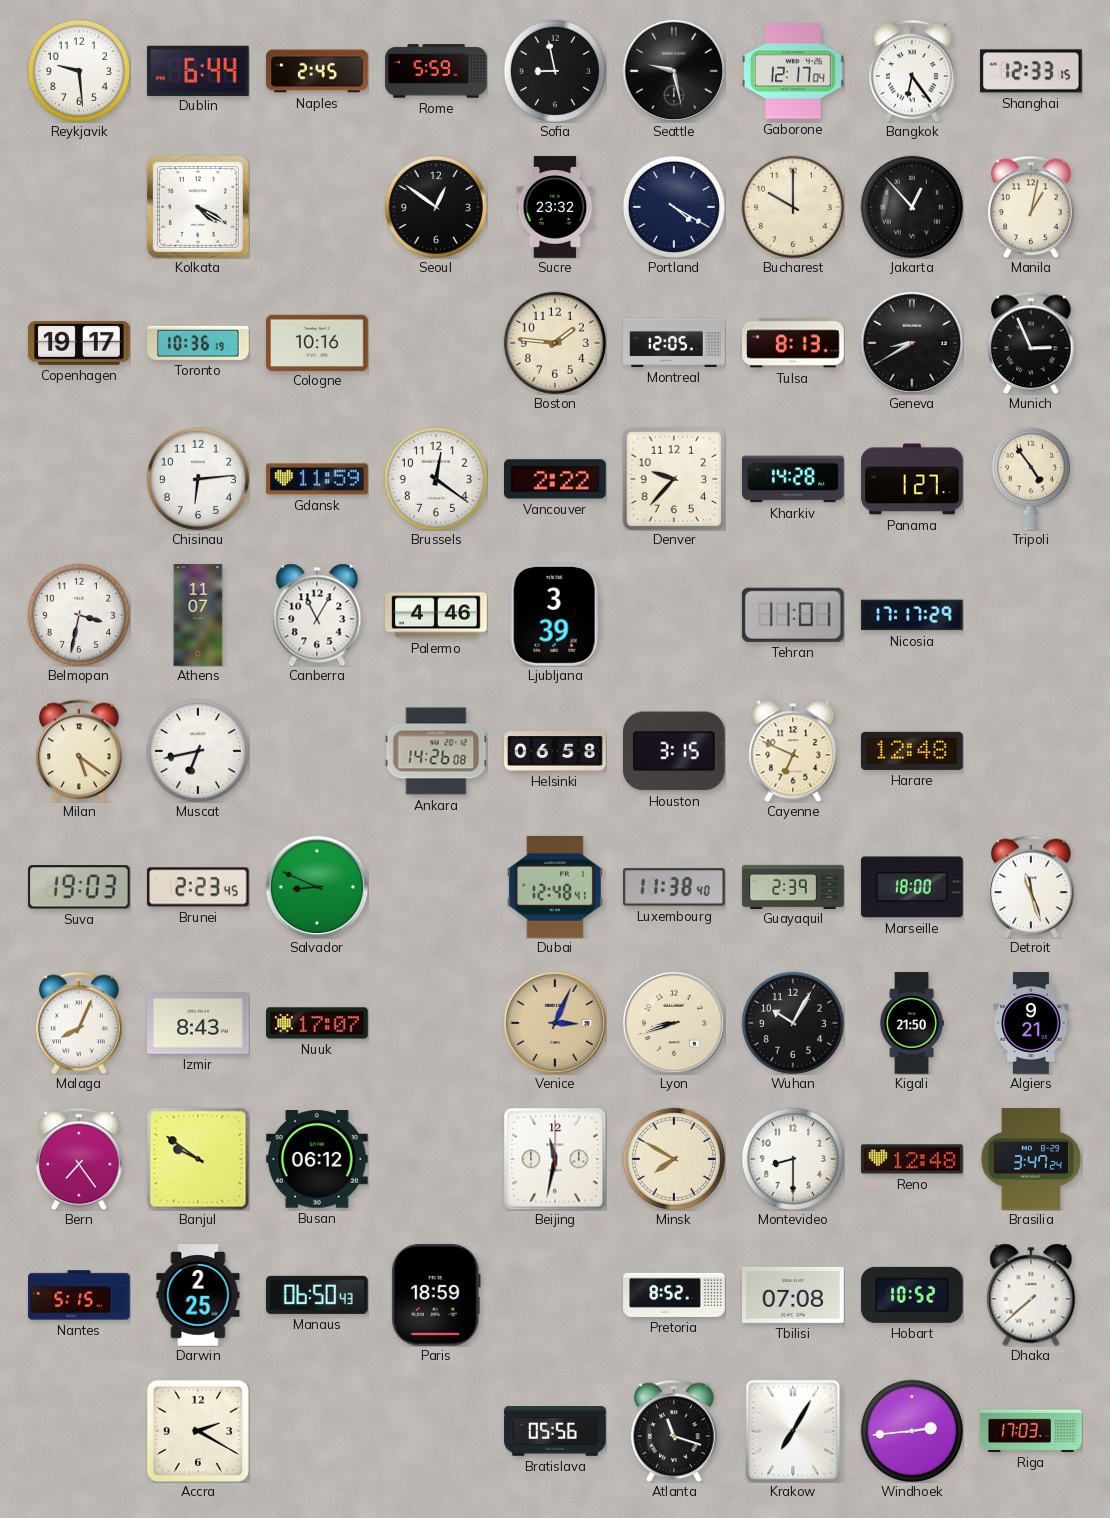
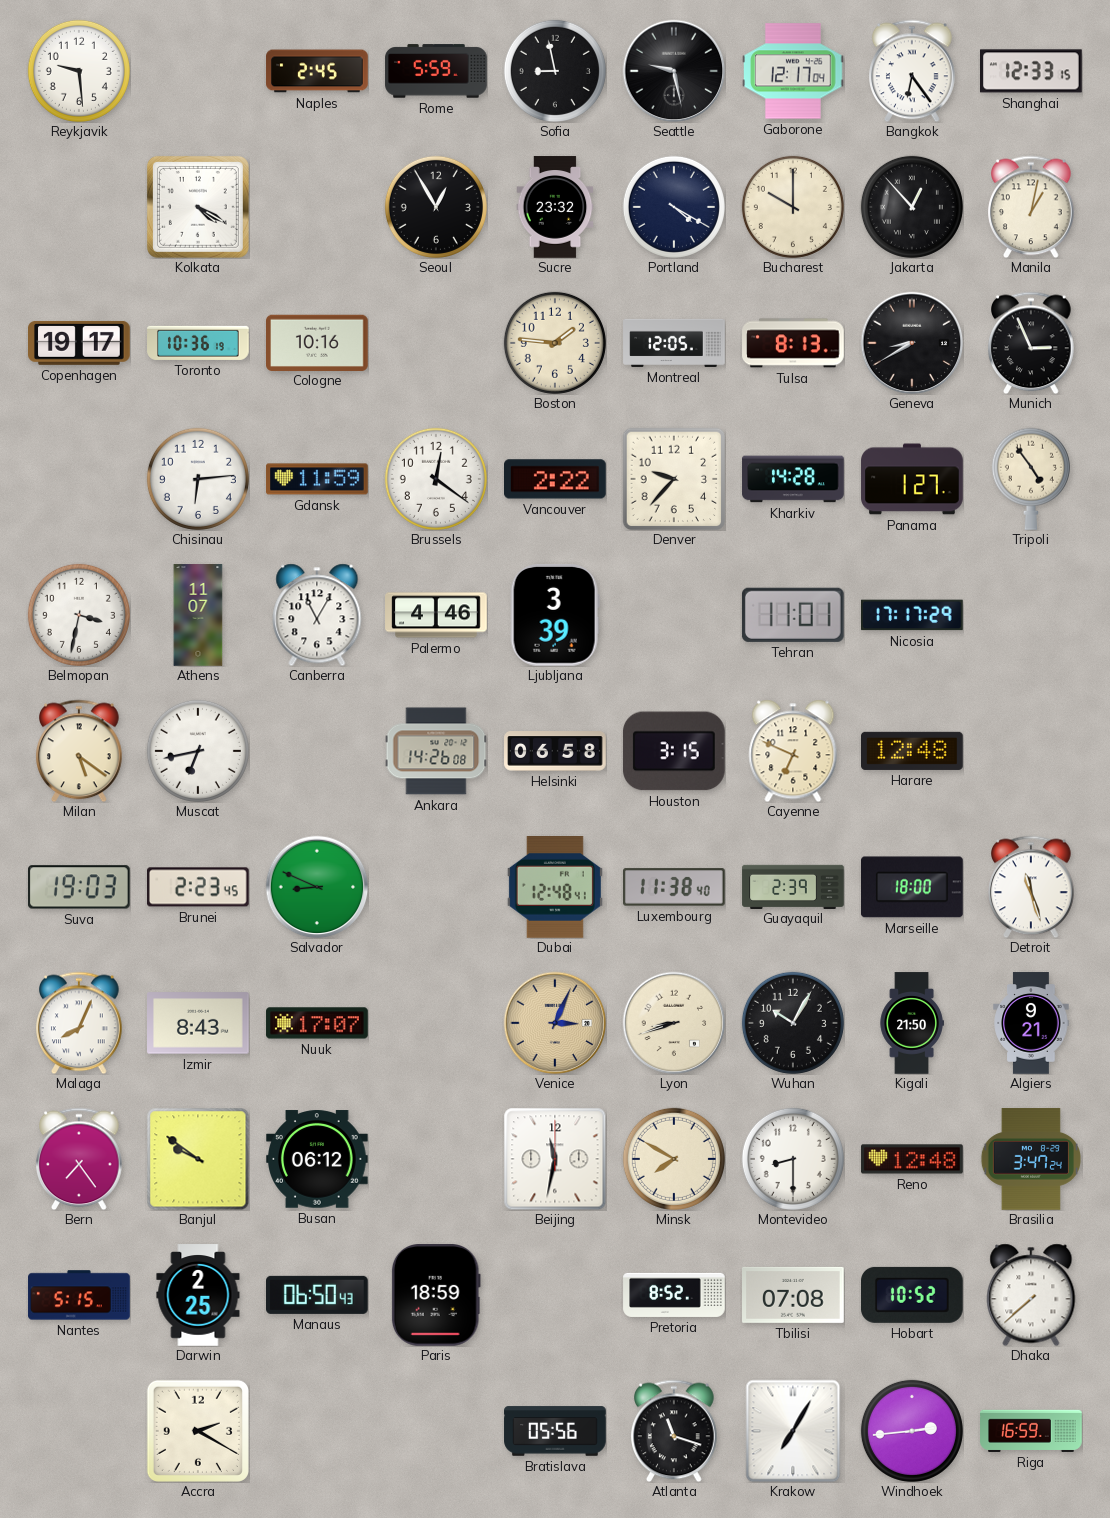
Dublin: 6:44 -> none (199, 70)
Seoul: 12:51 -> 12:55 (436, 207)
Riga: 17:03 -> 16:59 (1031, 1431)
